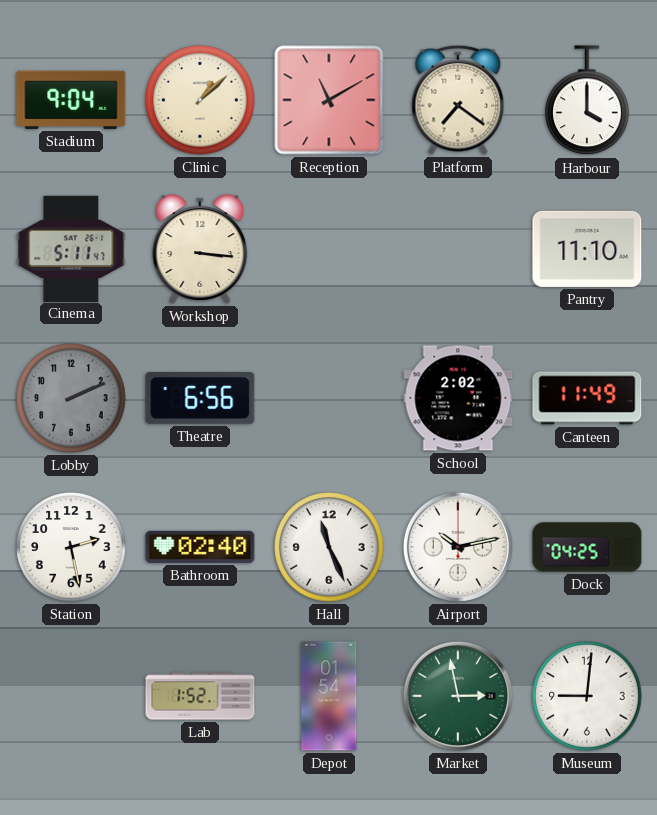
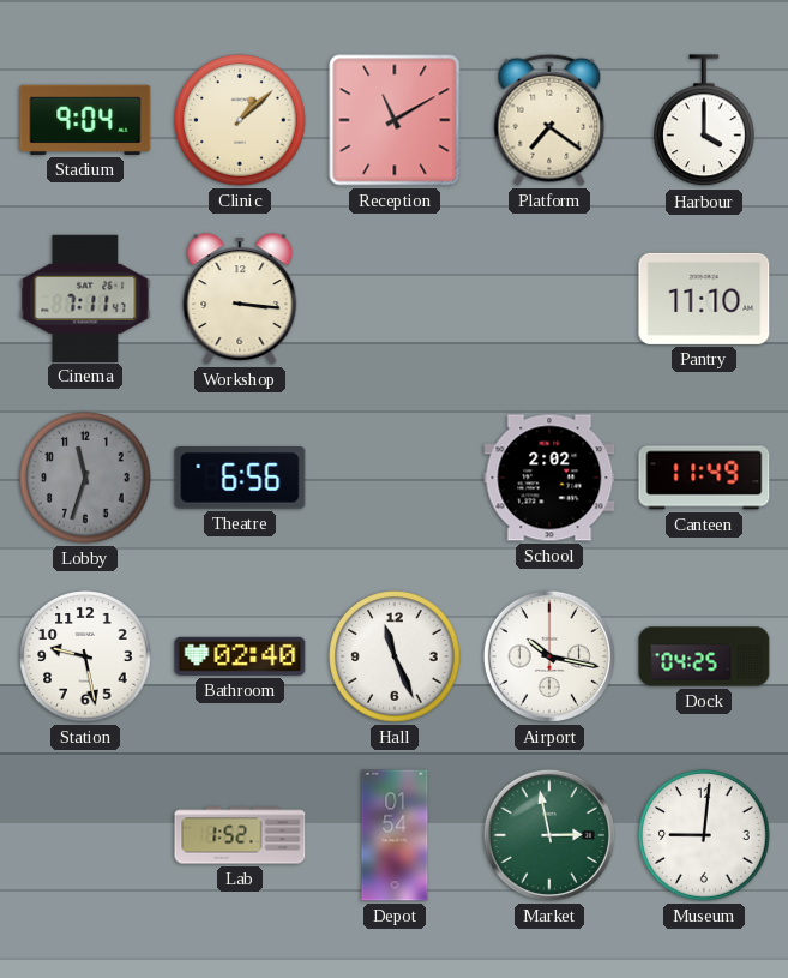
Cinema: 5:11 -> 7:11 (85, 298)
Lobby: 2:11 -> 11:33 (85, 478)
Station: 2:28 -> 9:28 (85, 656)
Airport: 10:13 -> 10:17 (549, 656)
